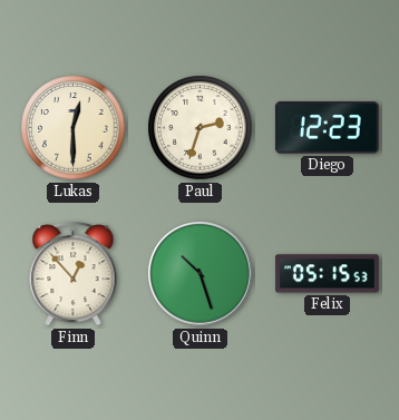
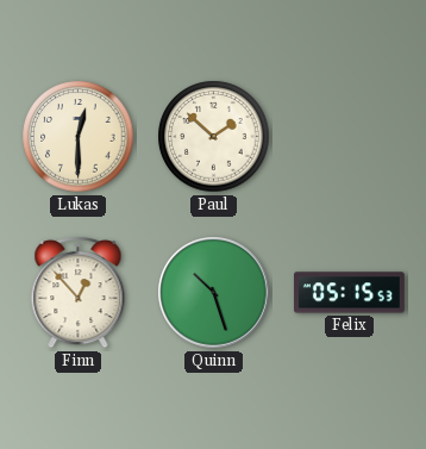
Paul: 2:33 -> 1:52 (214, 137)
Diego: 12:23 -> none (327, 128)
